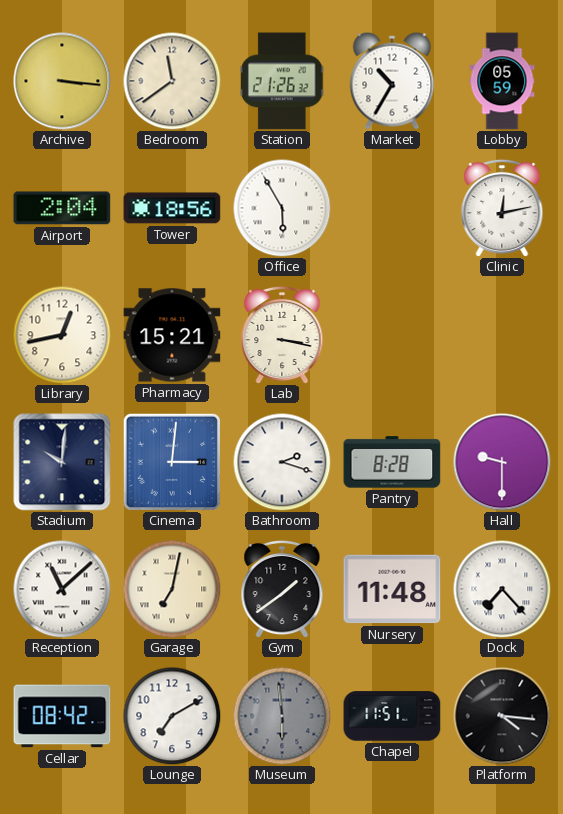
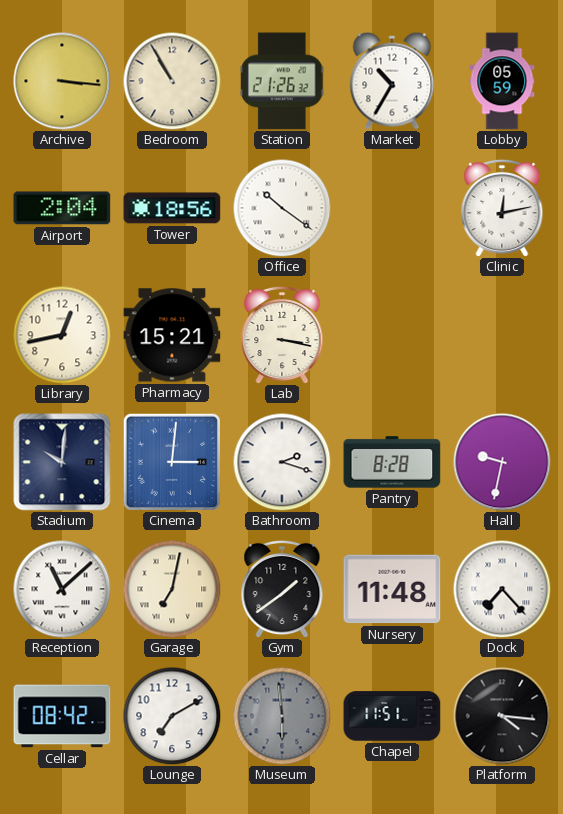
Bedroom: 11:39 -> 10:55 (172, 81)
Office: 5:55 -> 10:21 (282, 208)
Hall: 9:30 -> 9:32 (502, 462)
